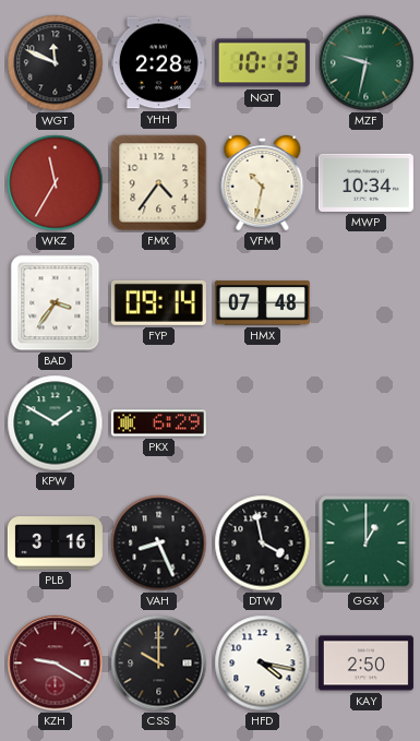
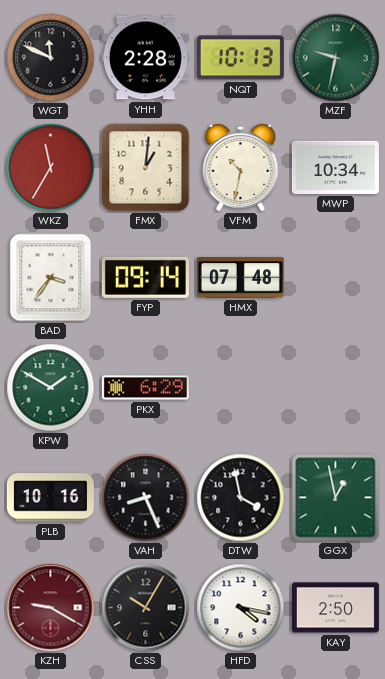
FMX: 4:36 -> 1:01 (146, 168)
PLB: 3:16 -> 10:16 (50, 498)
GGX: 1:00 -> 12:58 (336, 498)
CSS: 10:00 -> 10:05 (146, 608)
